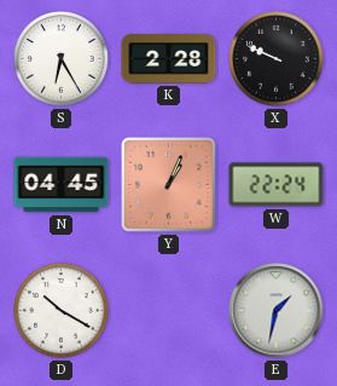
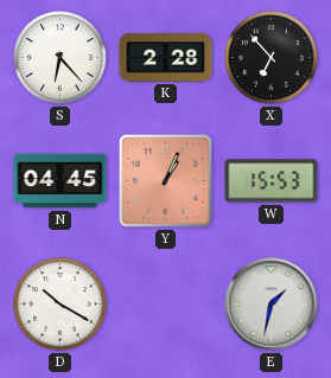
S: 6:25 -> 6:23 (61, 58)
X: 9:49 -> 6:53 (272, 58)
W: 22:24 -> 15:53 (272, 181)
